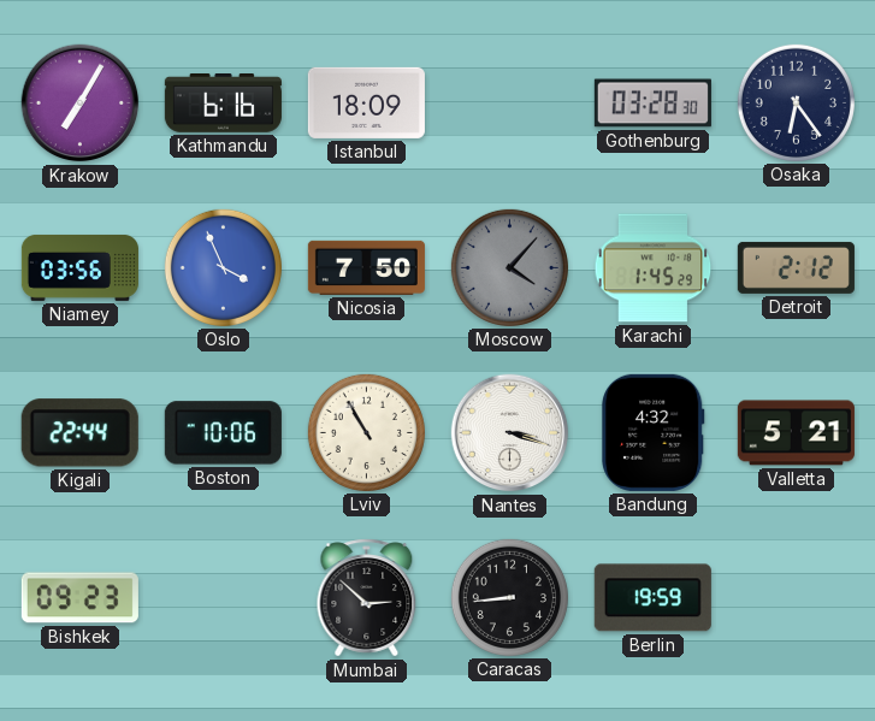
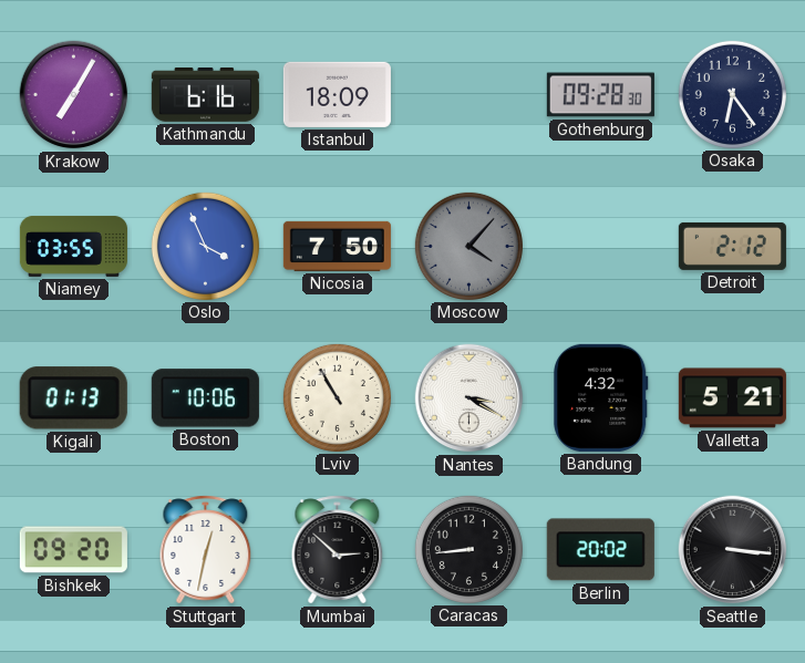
Gothenburg: 03:28 -> 09:28 (600, 95)
Niamey: 03:56 -> 03:55 (73, 246)
Karachi: 1:45 -> none (654, 268)
Kigali: 22:44 -> 01:13 (73, 398)
Nantes: 3:18 -> 3:20 (469, 398)
Bishkek: 09:23 -> 09:20 (73, 550)
Stuttgart: none -> 12:32 (206, 550)
Berlin: 19:59 -> 20:02 (600, 550)
Seattle: none -> 3:16 (733, 550)
